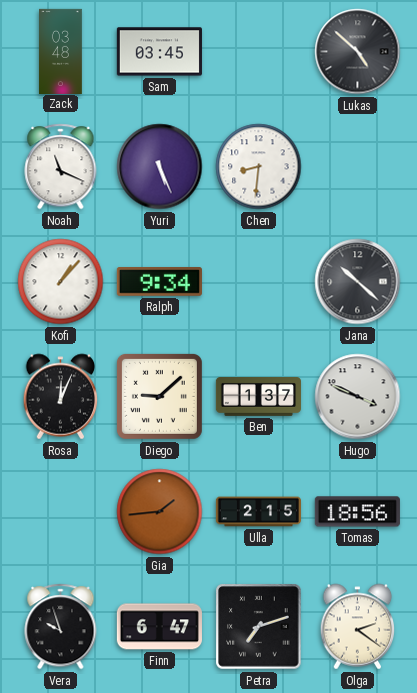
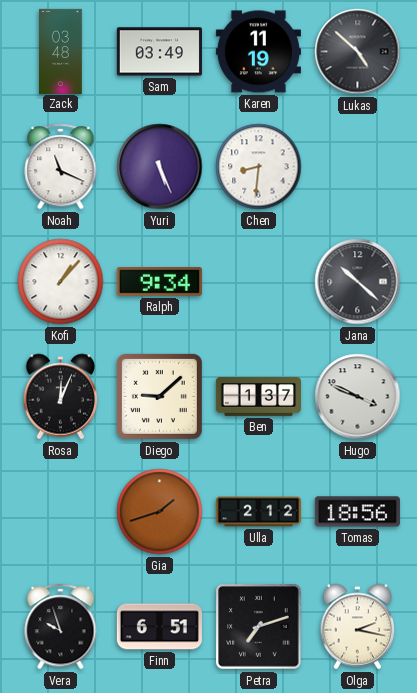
Sam: 03:45 -> 03:49 (159, 52)
Karen: none -> 11:19 (258, 52)
Gia: 1:44 -> 1:42 (160, 512)
Ulla: 2:15 -> 2:12 (258, 512)
Finn: 6:47 -> 6:51 (159, 627)
Olga: 2:21 -> 2:17 (358, 627)
